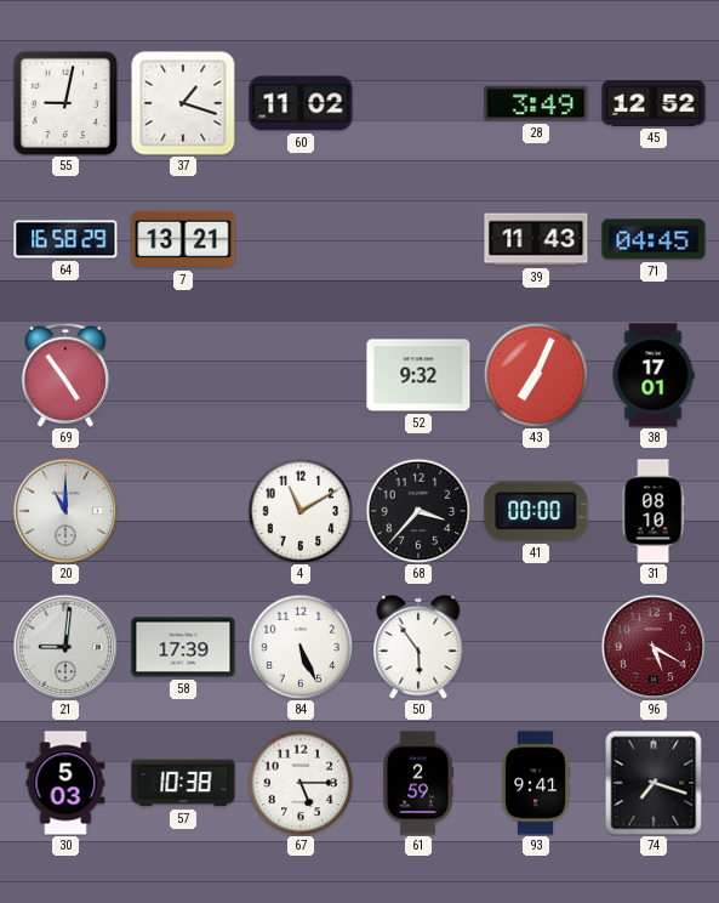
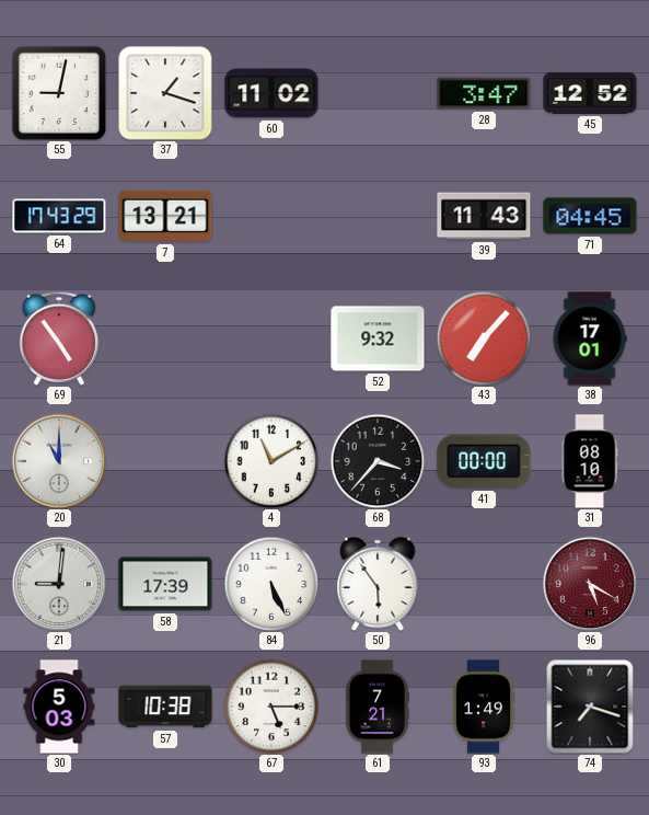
28: 3:49 -> 3:47 (484, 93)
64: 16:58 -> 17:43 (59, 216)
43: 7:04 -> 7:07 (484, 338)
61: 2:59 -> 7:21 (376, 707)
93: 9:41 -> 1:49 (484, 707)
